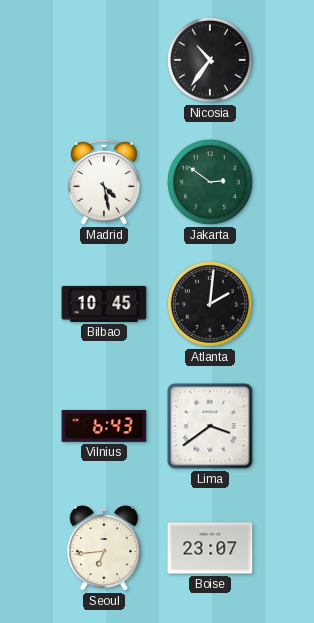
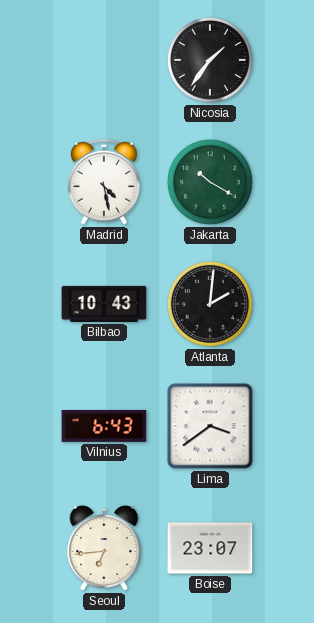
Nicosia: 10:36 -> 1:36 (210, 60)
Jakarta: 2:51 -> 10:20 (210, 182)
Bilbao: 10:45 -> 10:43 (104, 304)
